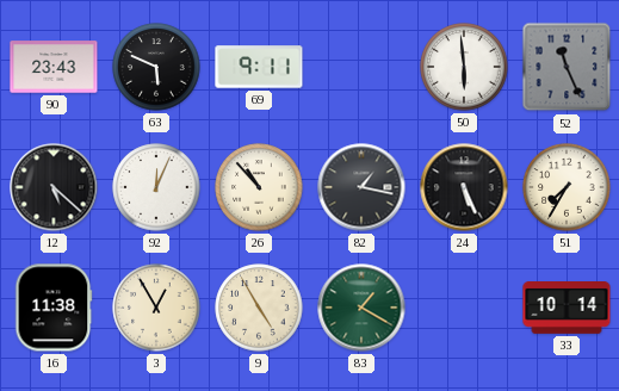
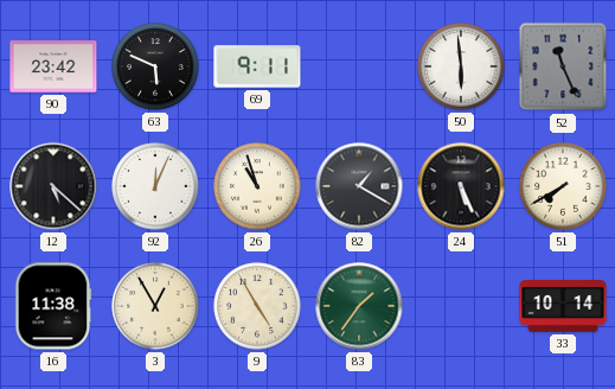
90: 23:43 -> 23:42 (53, 66)
26: 10:53 -> 10:57 (257, 186)
82: 1:17 -> 1:20 (359, 186)
51: 7:35 -> 7:40 (563, 186)
83: 1:20 -> 1:36 (359, 306)
